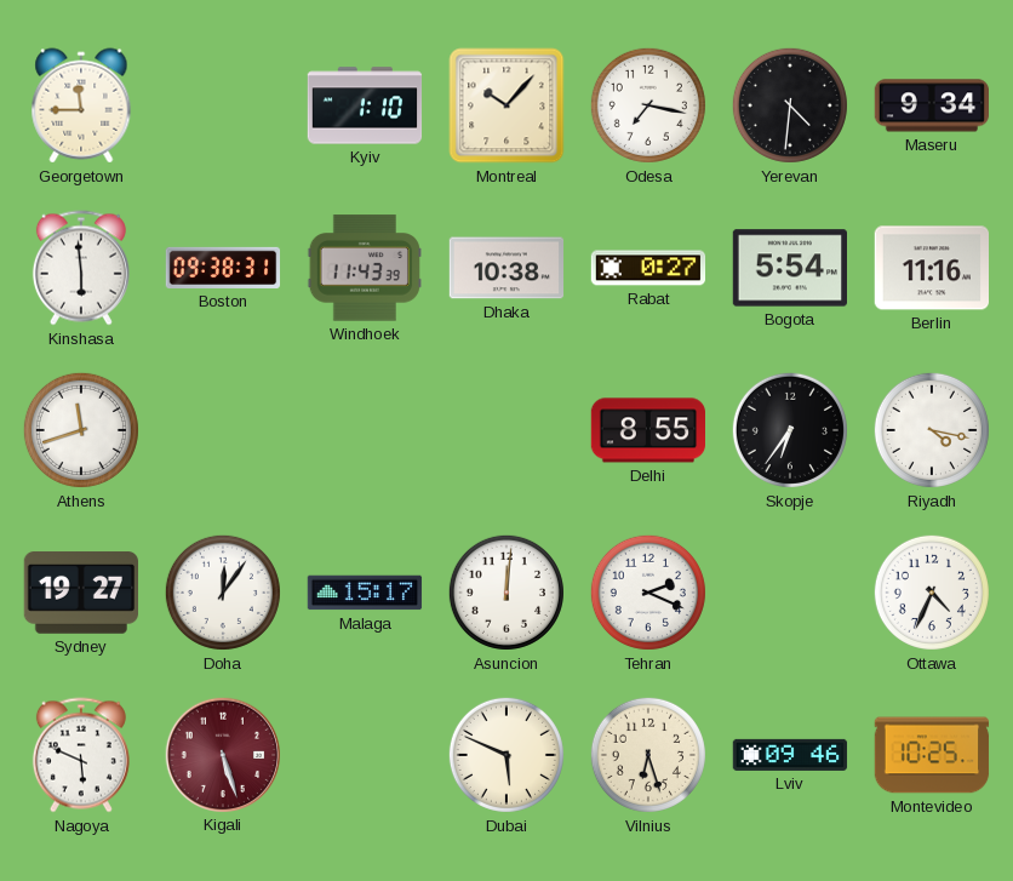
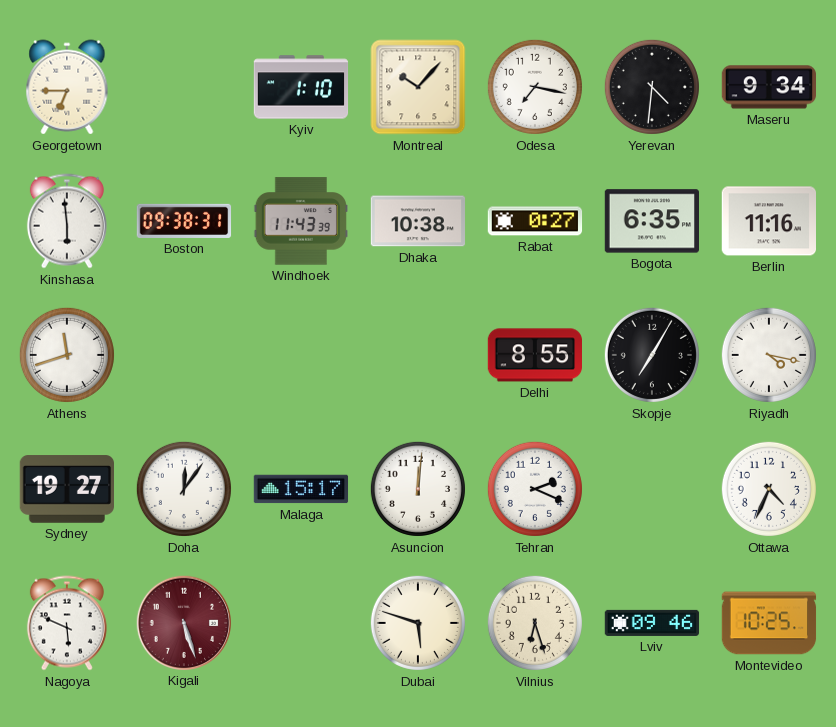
Georgetown: 11:45 -> 6:45 (67, 87)
Bogota: 5:54 -> 6:35 (651, 221)
Skopje: 6:36 -> 7:05 (652, 355)
Dubai: 5:49 -> 5:48 (418, 623)
